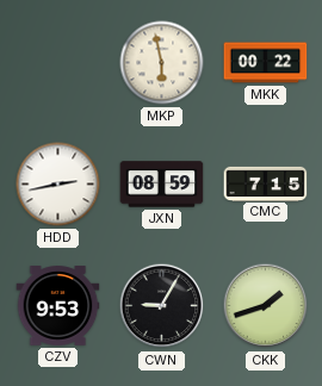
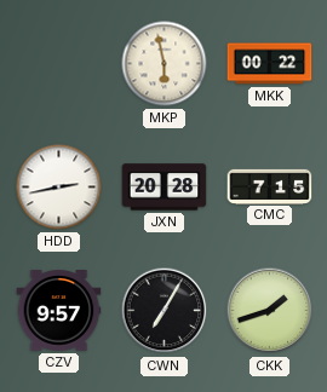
JXN: 08:59 -> 20:28 (165, 188)
CZV: 9:53 -> 9:57 (59, 311)
CWN: 9:05 -> 7:05 (165, 311)
